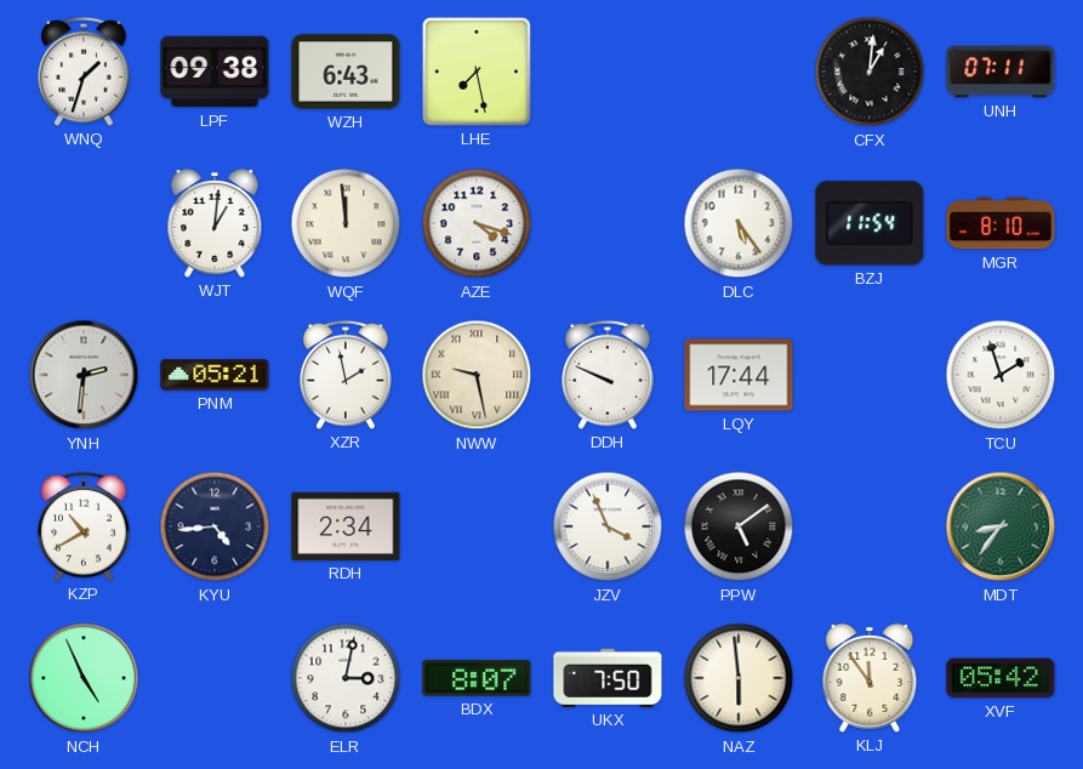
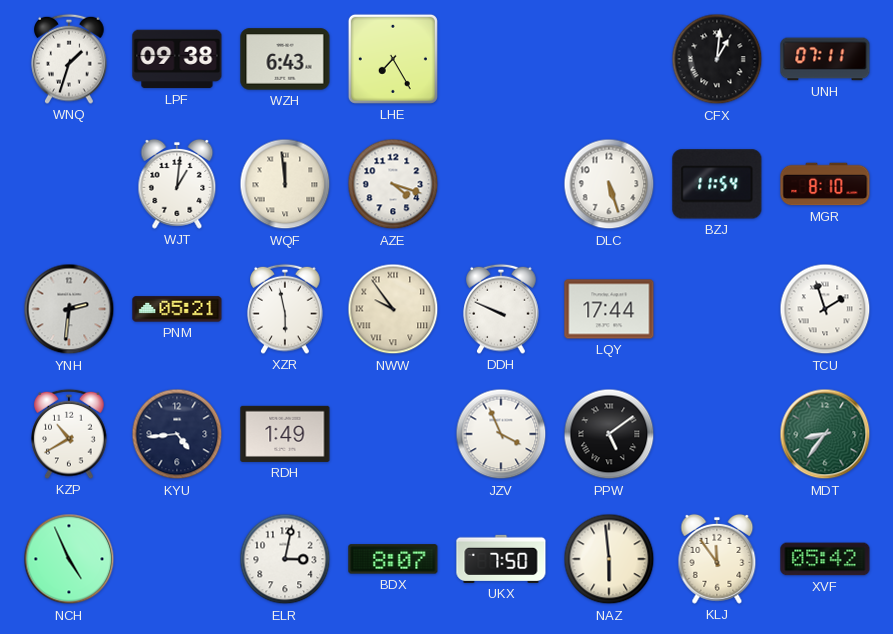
LHE: 7:28 -> 7:25 (393, 59)
DLC: 5:24 -> 5:27 (609, 184)
XZR: 1:58 -> 5:58 (285, 309)
NWW: 9:28 -> 9:54 (393, 309)
RDH: 2:34 -> 1:49 (285, 434)
